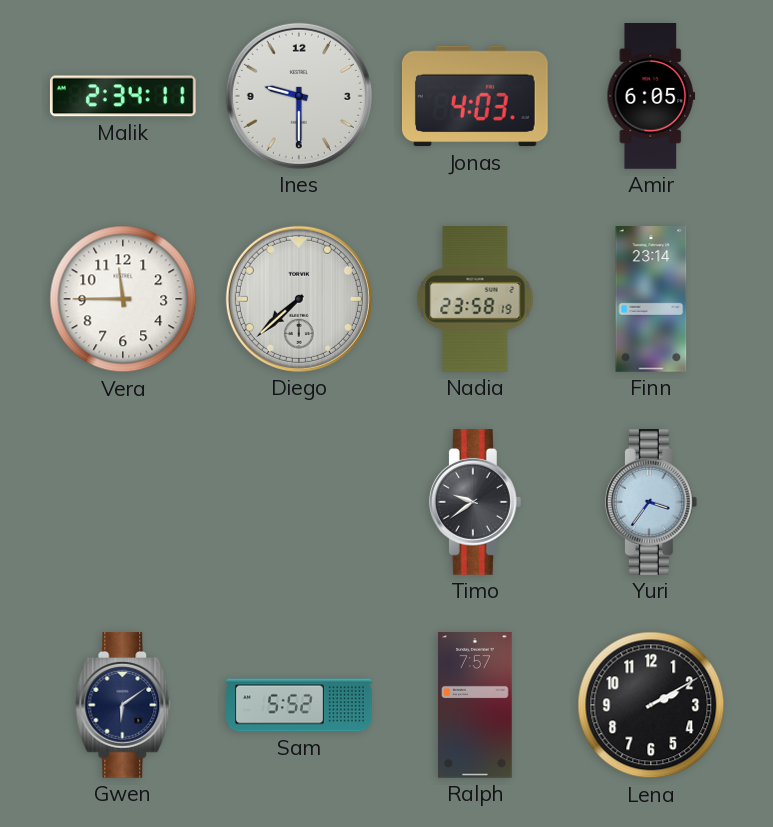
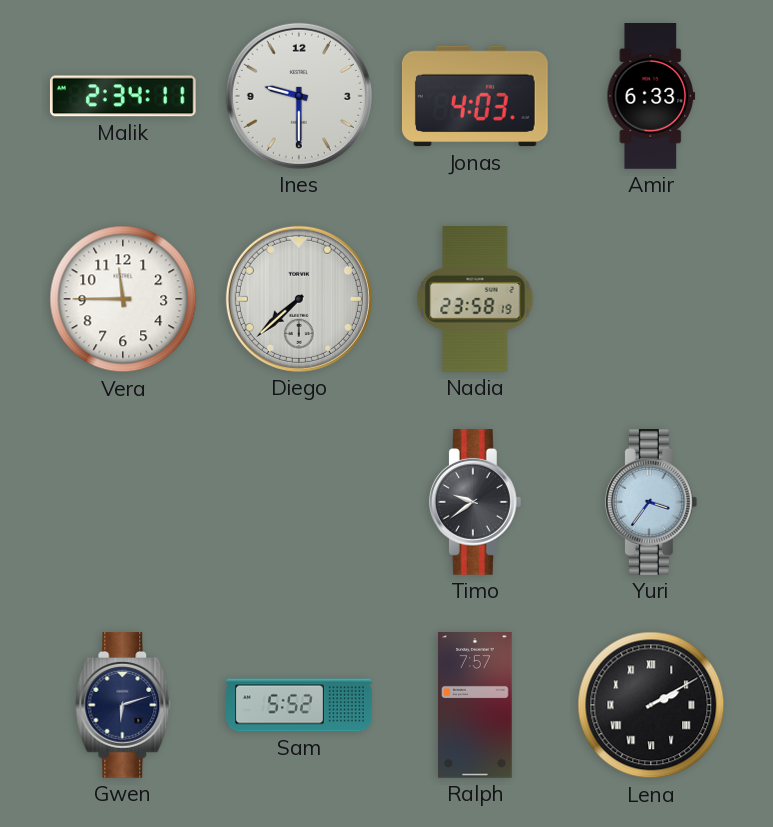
Amir: 6:05 -> 6:33 (651, 97)
Finn: 23:14 -> none (651, 300)
Gwen: 6:09 -> 6:12 (123, 706)
Lena numerals: Arabic -> Roman (651, 705)
